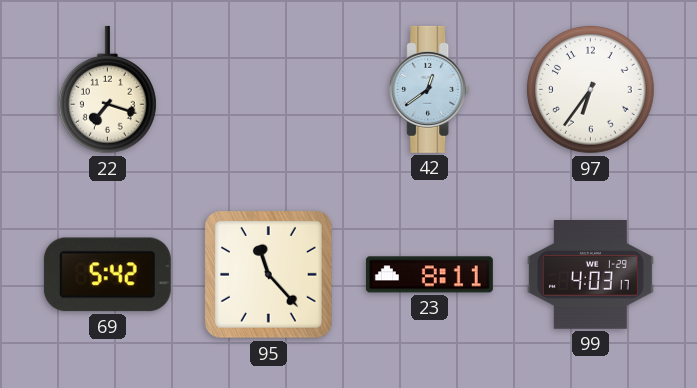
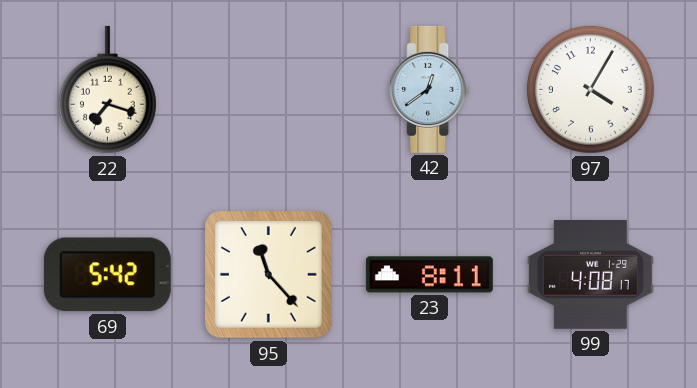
97: 6:36 -> 4:05 (591, 90)
99: 4:03 -> 4:08 (590, 275)
